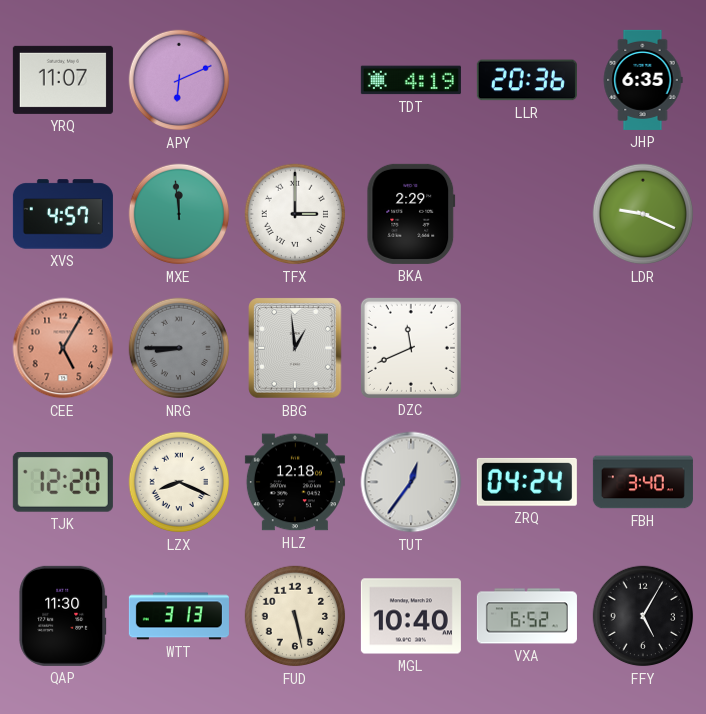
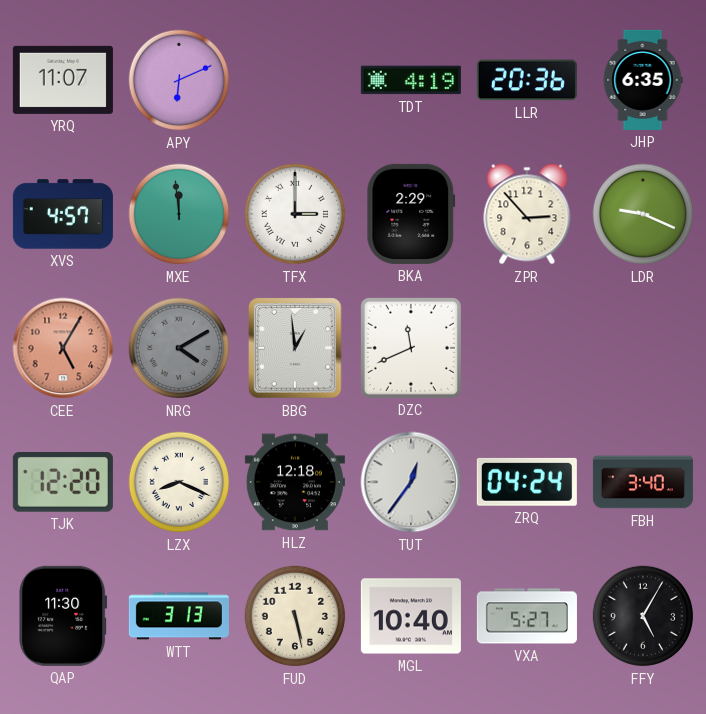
ZPR: none -> 2:53 (527, 214)
NRG: 8:45 -> 4:10 (179, 348)
VXA: 6:52 -> 5:27 (527, 616)
